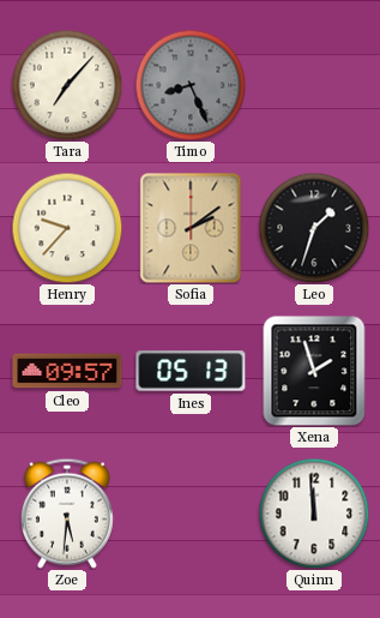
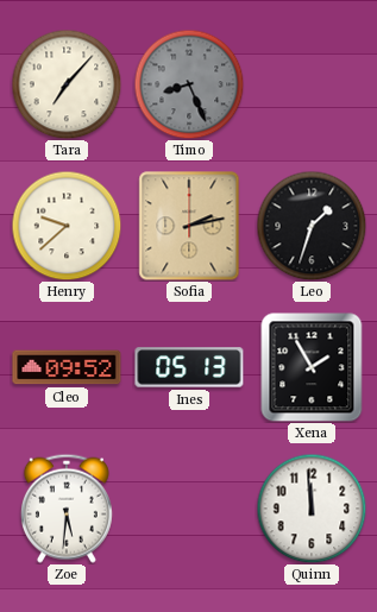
Henry: 9:37 -> 9:38 (67, 226)
Sofia: 2:09 -> 2:13 (189, 226)
Cleo: 09:57 -> 09:52 (67, 367)
Xena: 1:57 -> 1:55 (312, 367)
